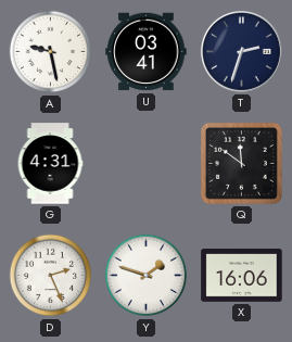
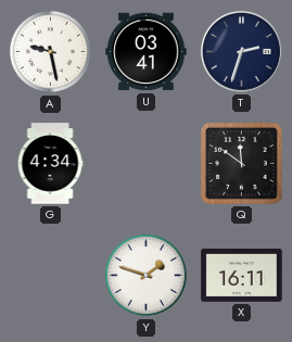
G: 4:31 -> 4:34 (50, 164)
D: 2:26 -> none (51, 276)
X: 16:06 -> 16:11 (242, 276)
